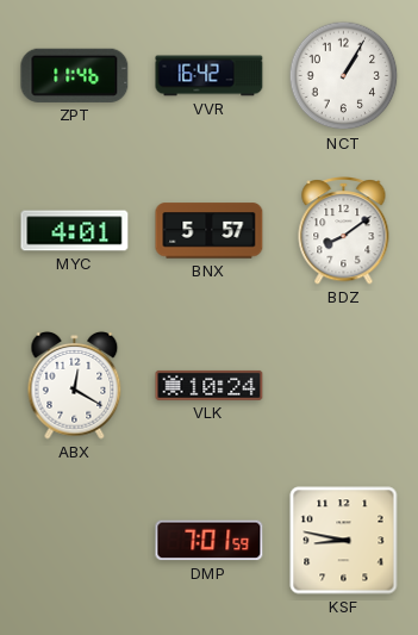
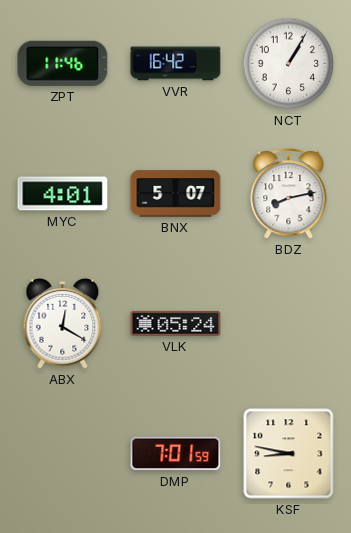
BNX: 5:57 -> 5:07 (176, 194)
BDZ: 8:09 -> 8:13 (289, 194)
VLK: 10:24 -> 05:24 (176, 323)
